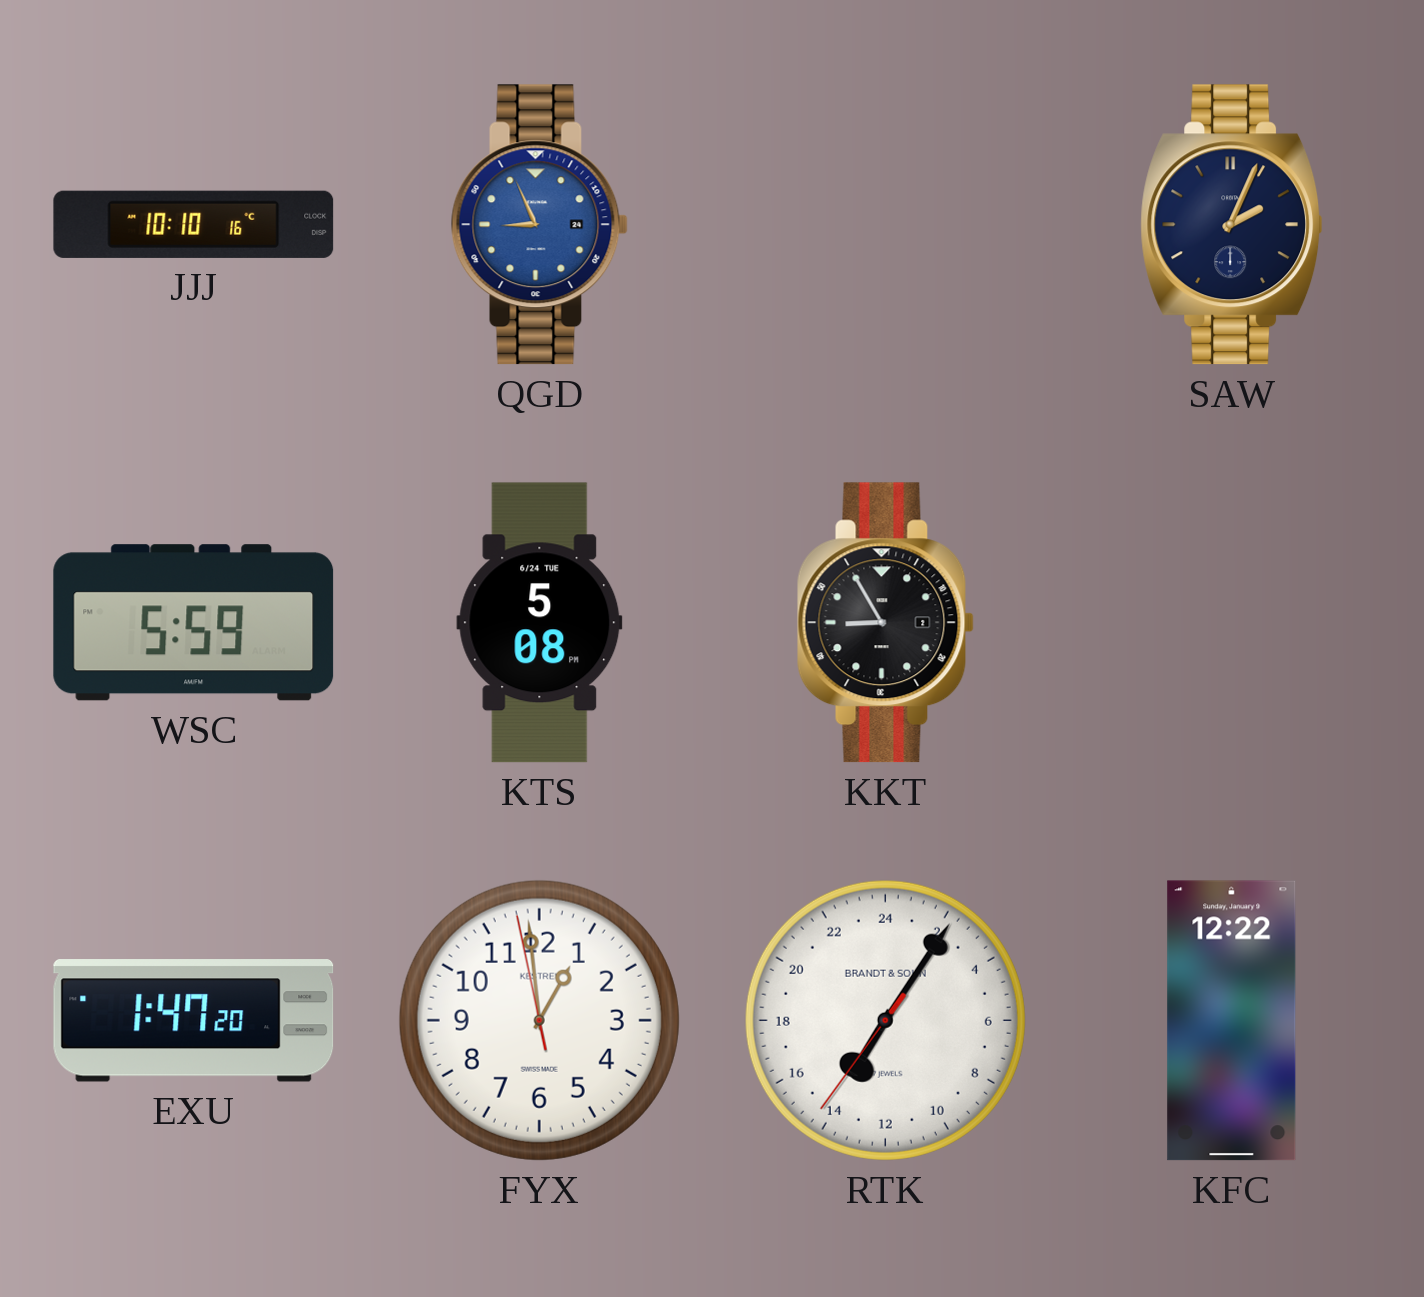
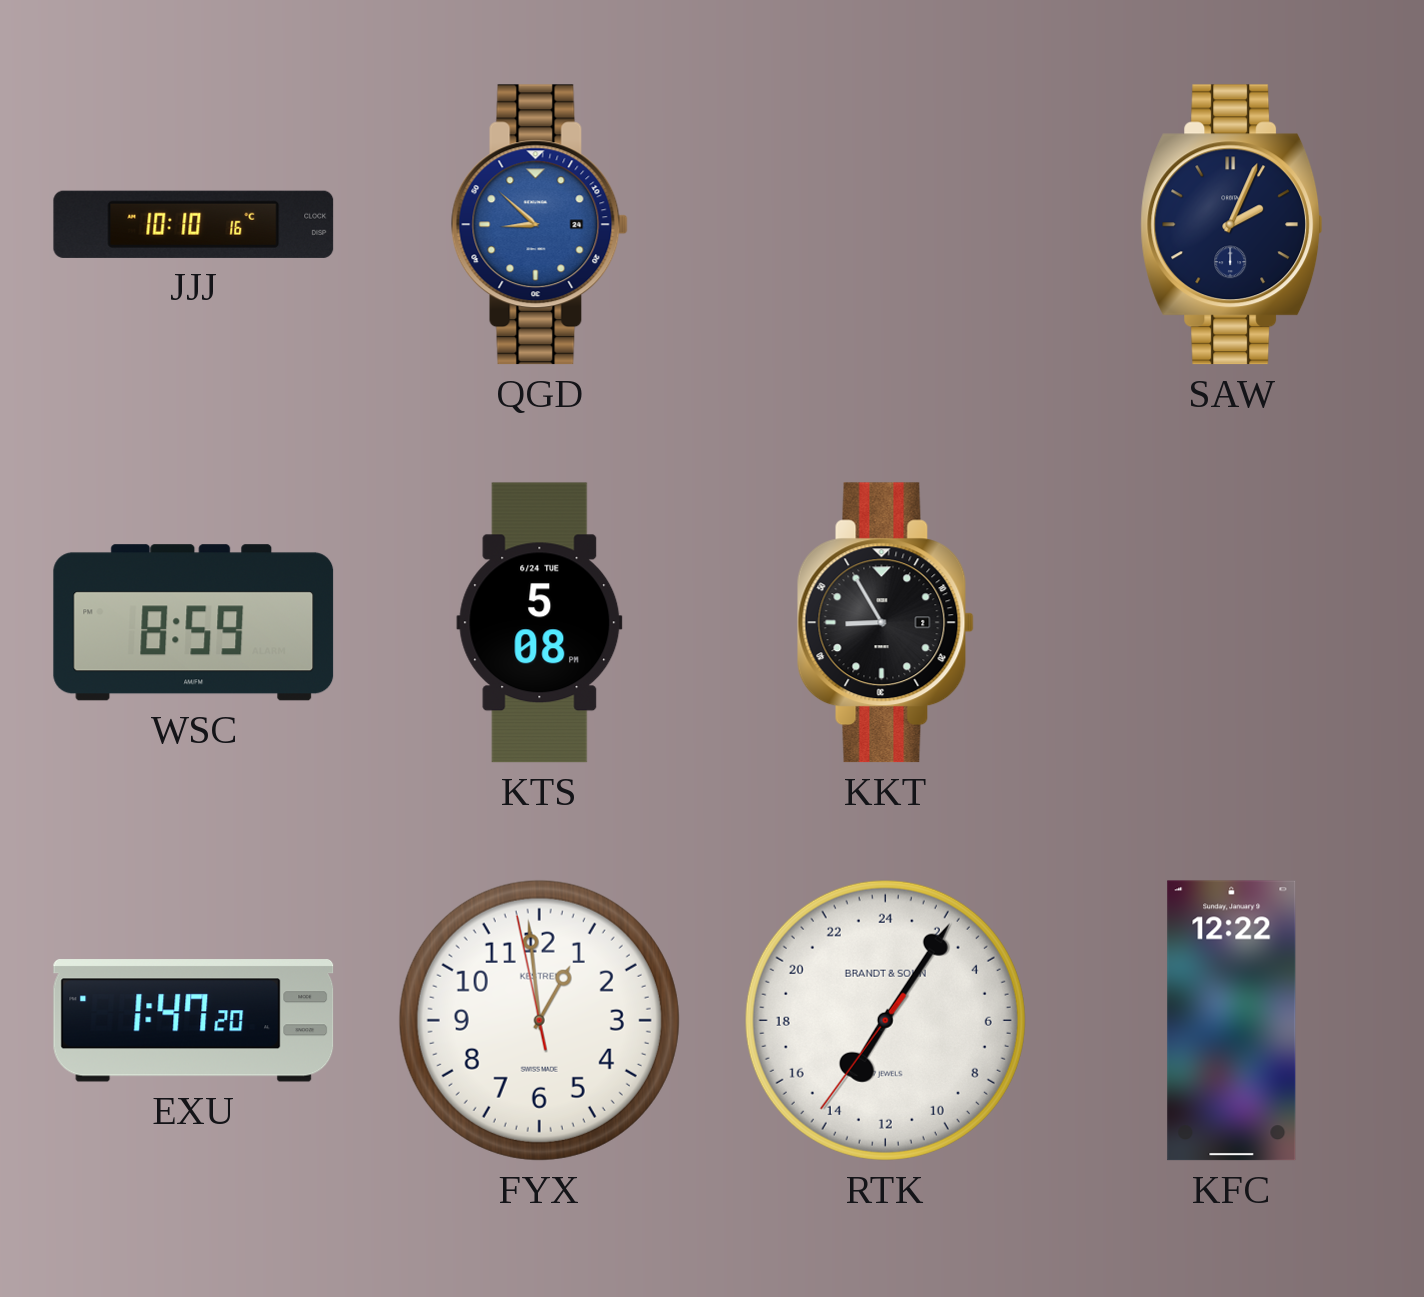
QGD: 8:56 -> 8:52 (539, 225)
WSC: 5:59 -> 8:59 (194, 623)
